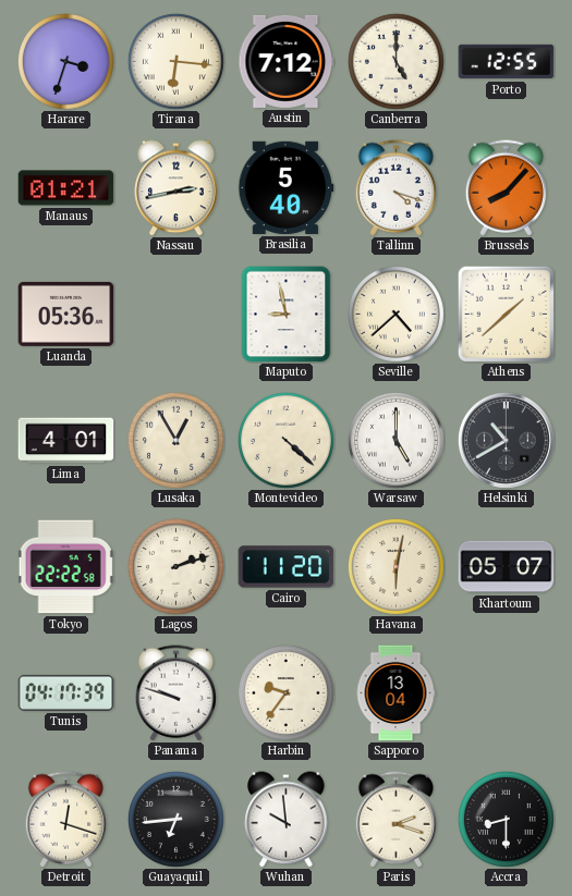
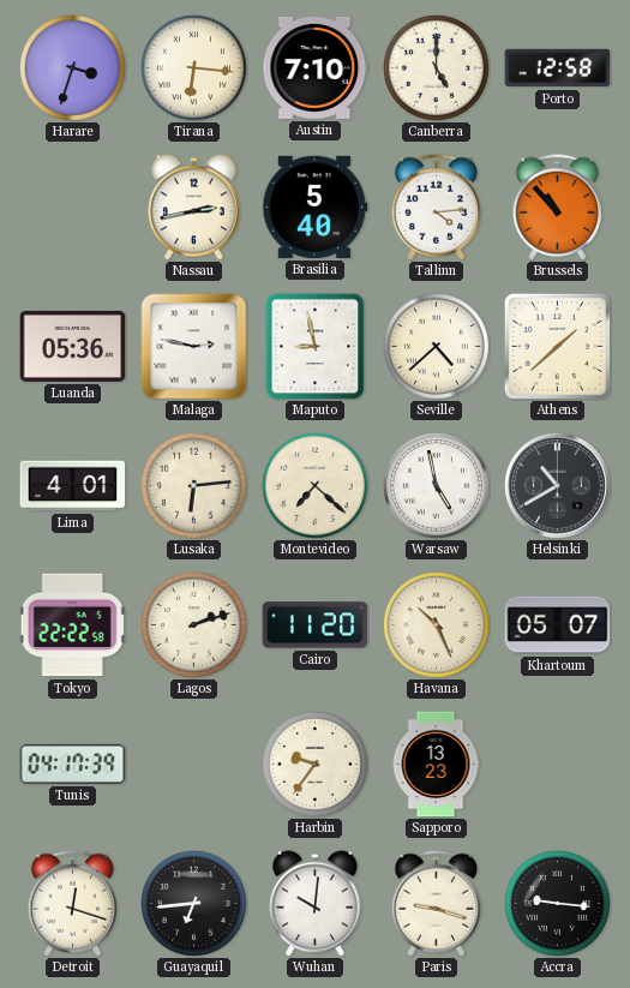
Austin: 7:12 -> 7:10 (316, 67)
Porto: 12:55 -> 12:58 (558, 68)
Manaus: 01:21 -> none (66, 188)
Tallinn: 4:18 -> 4:14 (437, 208)
Brussels: 8:07 -> 10:53 (558, 208)
Malaga: none -> 2:47 (194, 347)
Lusaka: 12:55 -> 6:14 (193, 485)
Montevideo: 4:22 -> 7:22 (314, 485)
Warsaw: 5:00 -> 4:58 (436, 485)
Havana: 6:02 -> 10:26 (436, 624)
Panama: 9:48 -> none (177, 694)
Sapporo: 13:04 -> 13:23 (436, 765)
Wuhan: 9:59 -> 10:01 (316, 904)
Paris: 2:18 -> 9:18 (437, 904)
Accra: 8:30 -> 9:16 (557, 903)
